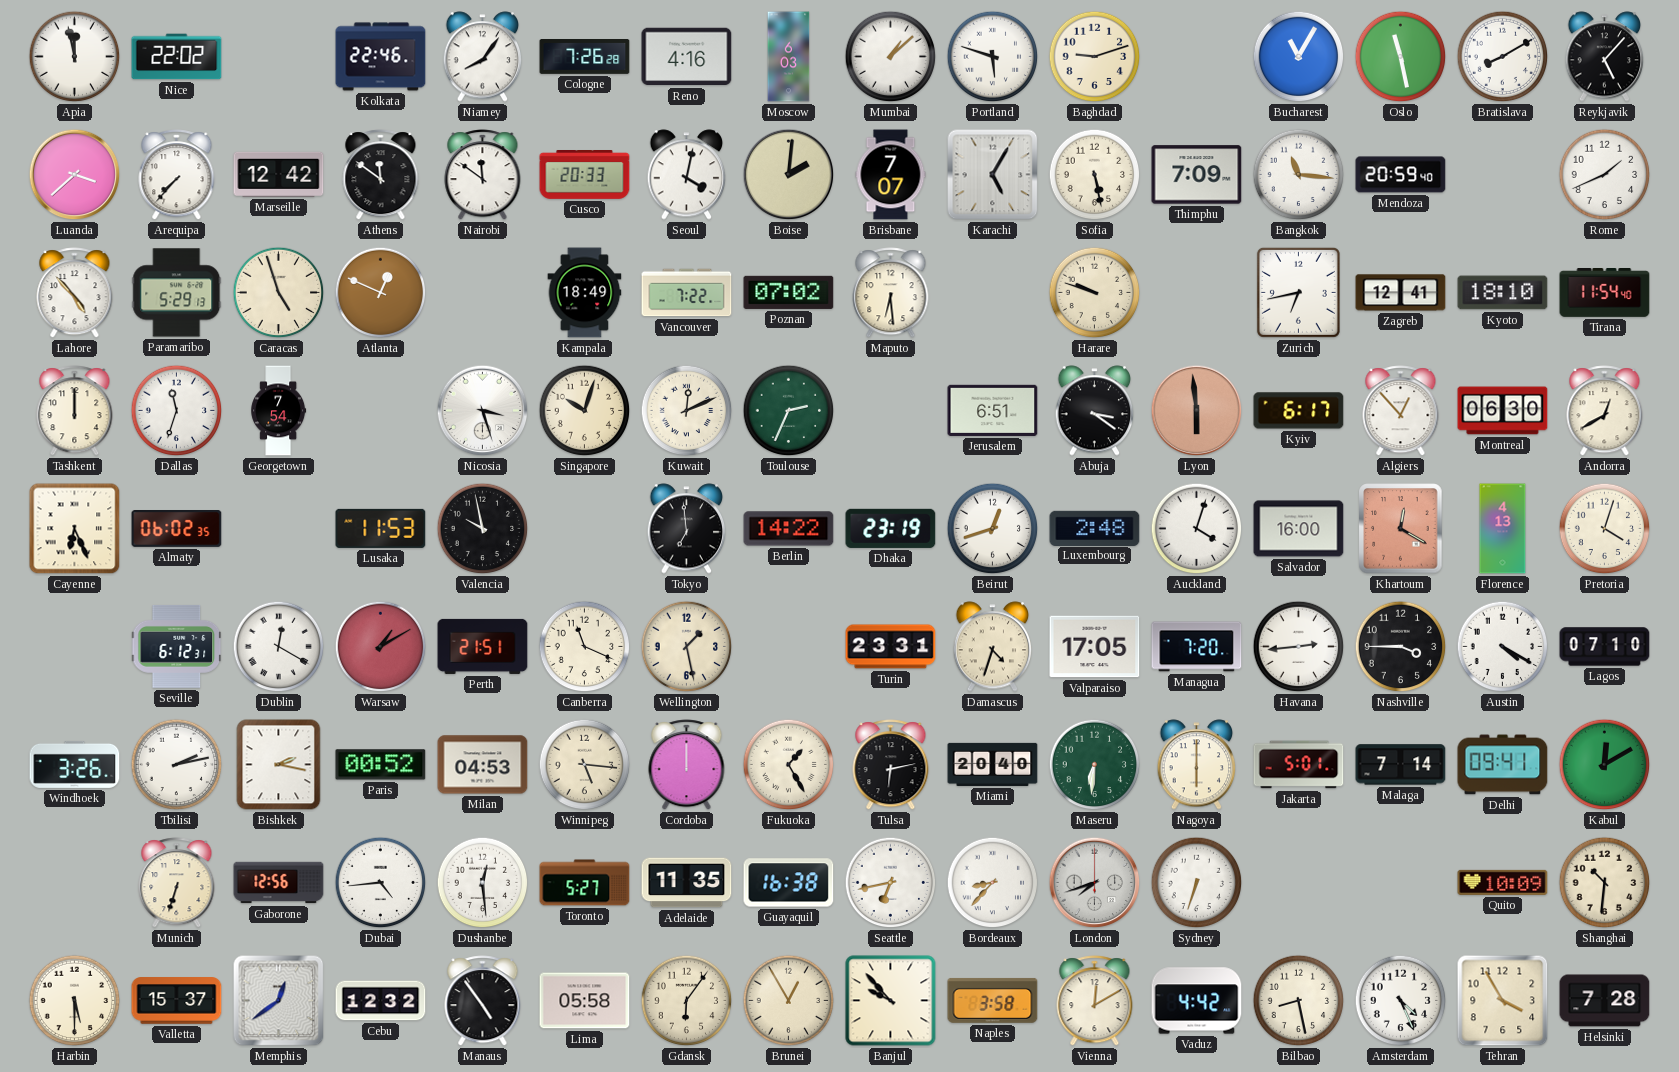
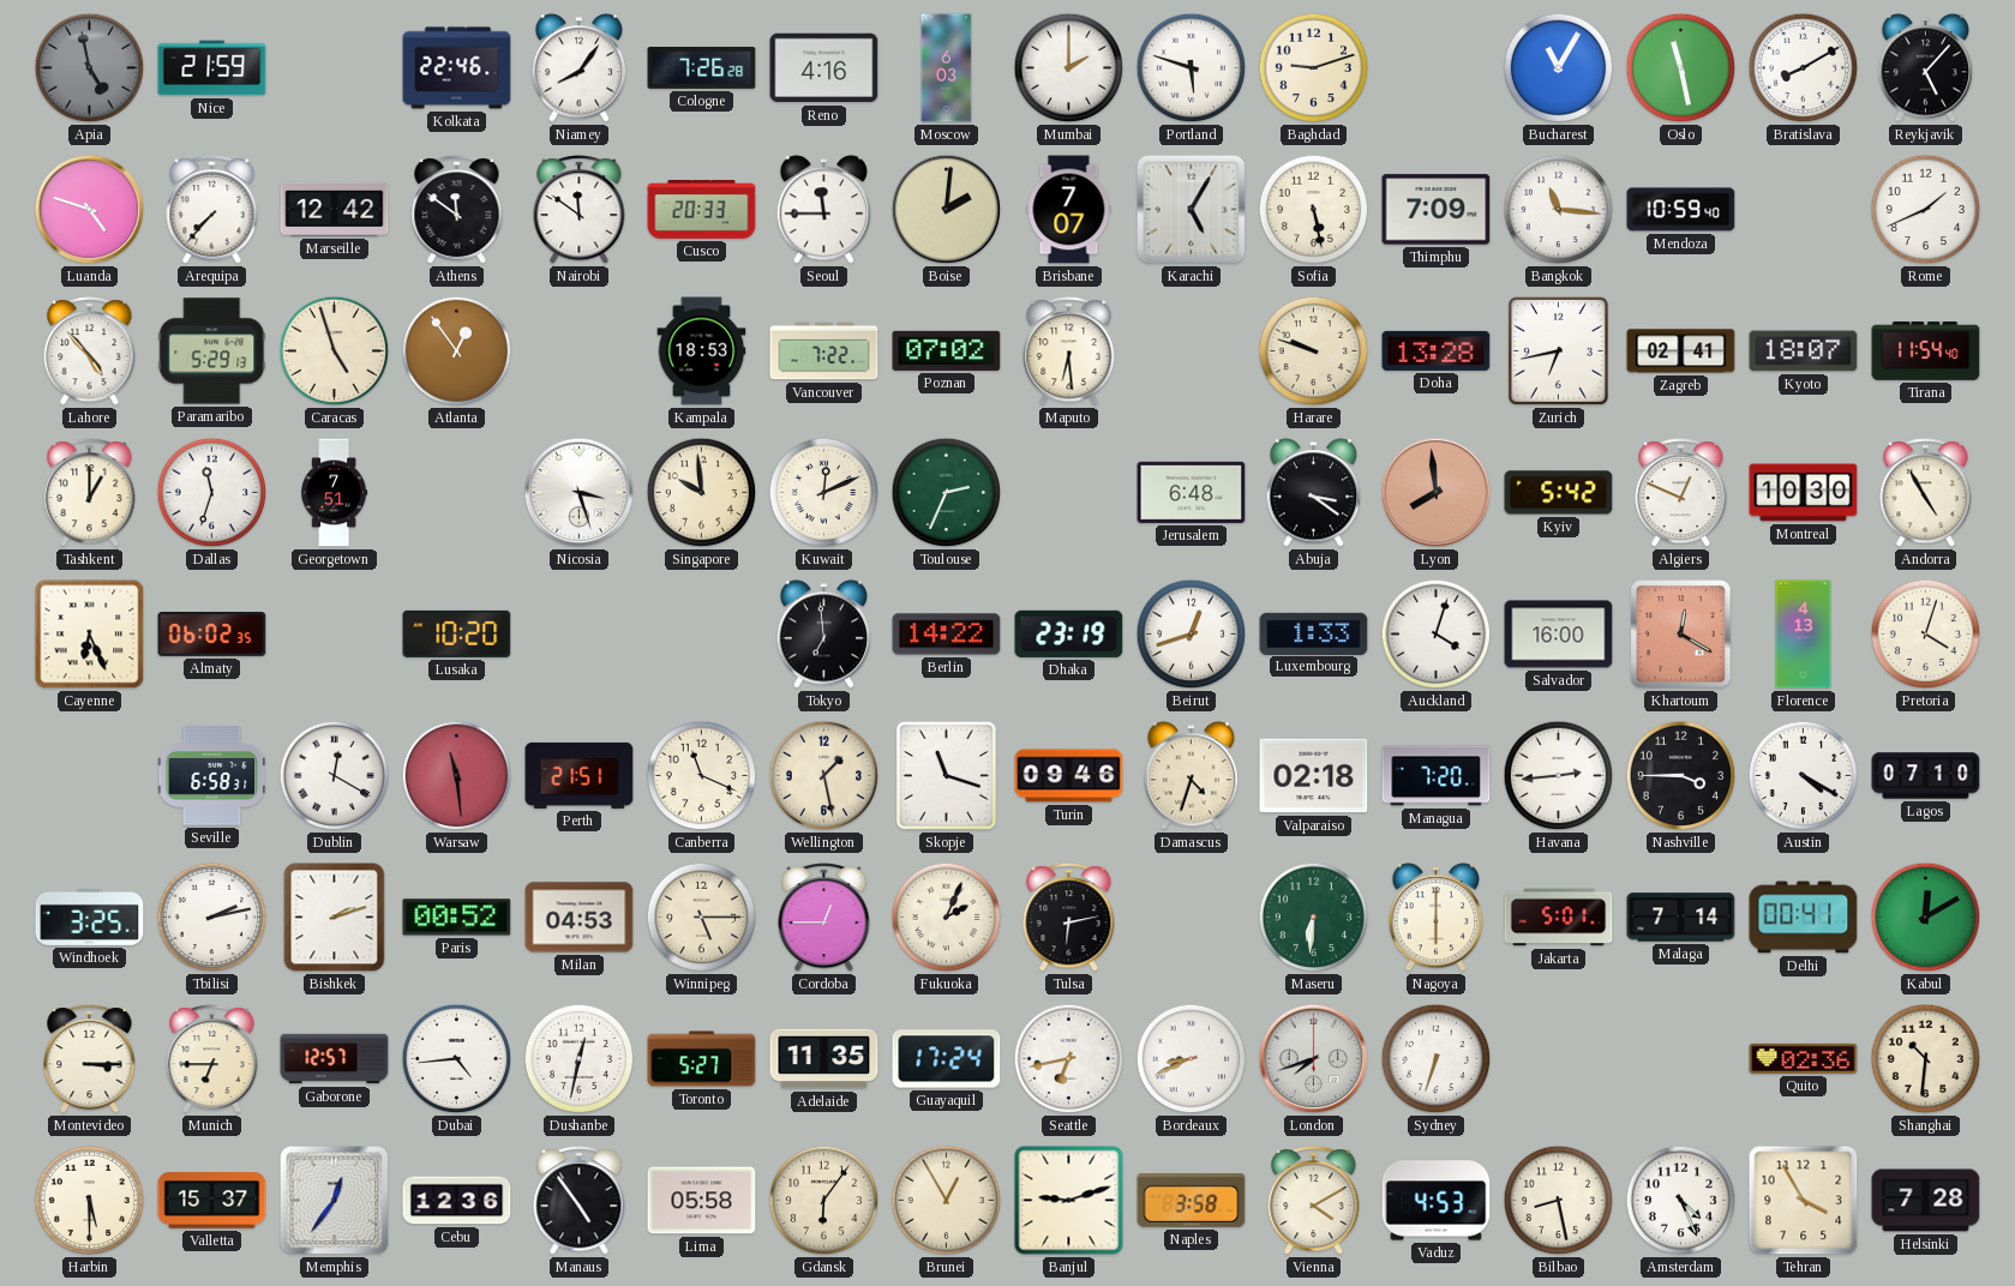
Apia: 11:58 -> 4:58 (90, 68)
Apia dial: white -> grey (90, 68)
Nice: 22:02 -> 21:59 (212, 68)
Mumbai: 1:08 -> 2:00 (1069, 68)
Luanda: 3:38 -> 4:48 (90, 210)
Seoul: 4:02 -> 11:45 (824, 210)
Mendoza: 20:59 -> 10:59 (1681, 210)
Atlanta: 12:49 -> 12:54 (457, 351)
Kampala: 18:49 -> 18:53 (702, 351)
Doha: none -> 13:28 (1437, 350)
Zagreb: 12:41 -> 02:41 (1681, 351)
Kyoto: 18:10 -> 18:07 (1804, 351)
Tashkent: 12:00 -> 1:00 (90, 493)
Georgetown: 7:54 -> 7:51 (335, 493)
Singapore: 10:03 -> 9:59 (702, 493)
Jerusalem: 6:51 -> 6:48 (1192, 492)
Lyon: 5:59 -> 7:59 (1437, 493)
Kyiv: 6:17 -> 5:42 (1559, 493)
Algiers: 12:53 -> 12:49 (1681, 493)
Montreal: 06:30 -> 10:30 (1804, 493)
Andorra: 12:40 -> 4:55 (1926, 493)
Lusaka: 11:53 -> 10:20 (457, 633)
Valencia: 9:58 -> none (483, 529)
Luxembourg: 2:48 -> 1:33 (1314, 633)
Seville: 6:12 -> 6:58 (212, 775)
Warsaw: 1:10 -> 11:29 (457, 776)
Skopje: none -> 11:18 (946, 775)
Turin: 23:31 -> 09:46 (1069, 776)
Valparaiso: 17:05 -> 02:18 (1314, 776)
Windhoek: 3:26 -> 3:25 (90, 917)
Bishkek: 2:17 -> 2:12 (335, 918)
Winnipeg: 5:16 -> 5:15 (702, 918)
Cordoba: 12:00 -> 12:45 (824, 918)
Fukuoka: 1:25 -> 2:04 (947, 918)
Miami: 20:40 -> none (993, 764)
Delhi: 09:41 -> 00:41 (1804, 918)
Montevideo: none -> 3:15 (90, 1059)
Munich: 6:33 -> 6:45 (212, 1059)
Gaborone: 12:56 -> 12:57 (335, 1059)
Dushanbe: 12:29 -> 12:32 (580, 1059)
Guayaquil: 16:38 -> 17:24 (947, 1059)
Bordeaux: 8:37 -> 8:41 (1192, 1059)
Quito: 10:09 -> 02:36 (1804, 1058)
Memphis: 12:39 -> 12:36 (335, 1201)
Cebu: 12:32 -> 12:36 (457, 1201)
Banjul: 9:53 -> 9:12 (1069, 1201)
Vienna: 12:10 -> 4:10 (1314, 1201)
Vaduz: 4:42 -> 4:53 (1437, 1201)
